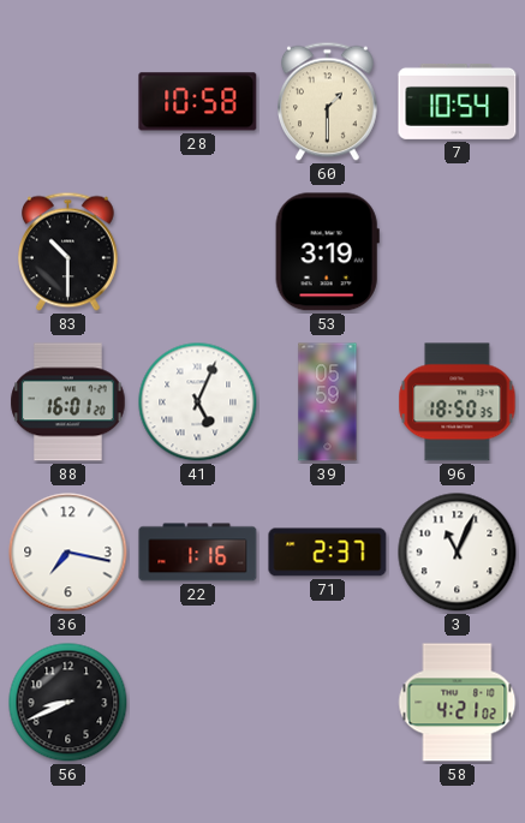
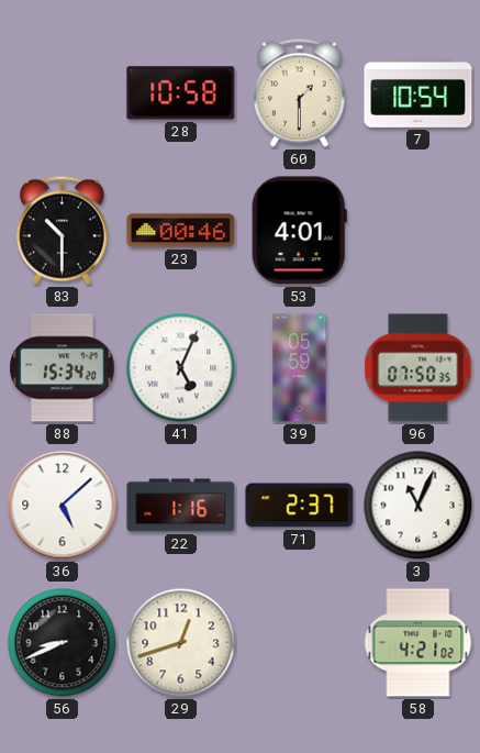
23: none -> 00:46 (181, 231)
53: 3:19 -> 4:01 (299, 231)
88: 16:01 -> 15:34 (63, 368)
96: 18:50 -> 07:50 (418, 368)
36: 7:17 -> 5:08 (63, 506)
29: none -> 12:42 (181, 643)
